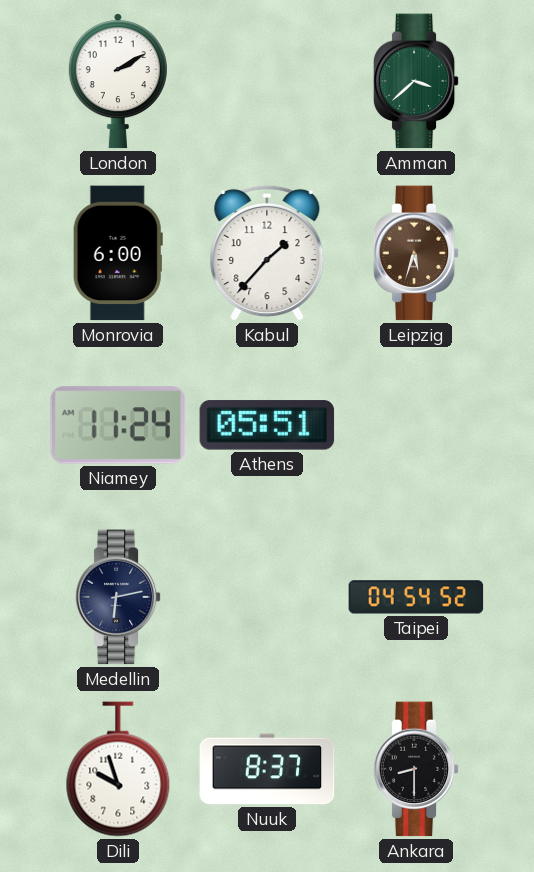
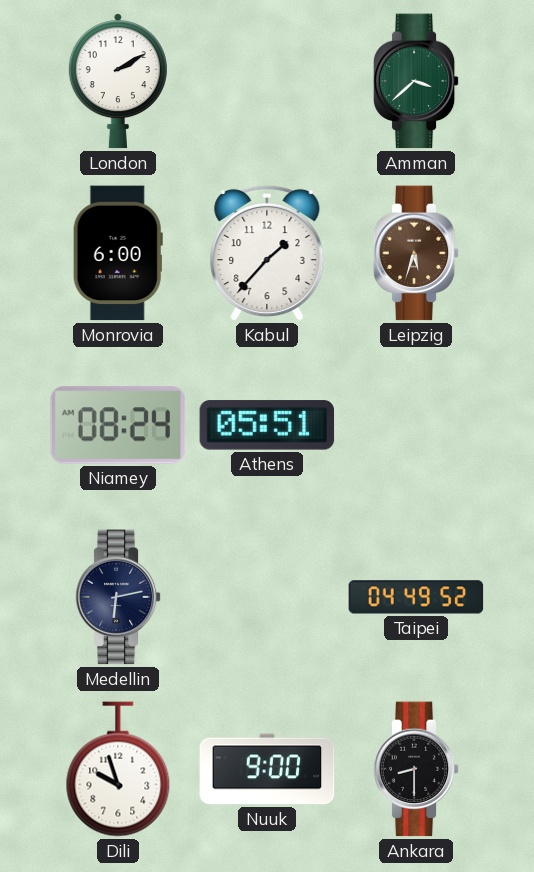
Niamey: 11:24 -> 08:24 (118, 425)
Taipei: 04:54 -> 04:49 (416, 597)
Nuuk: 8:37 -> 9:00 (267, 769)
